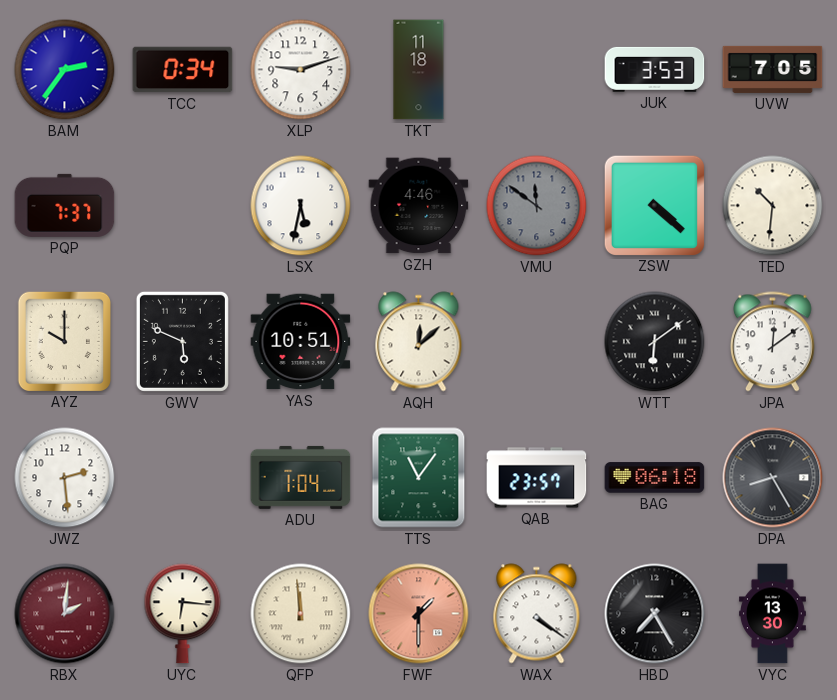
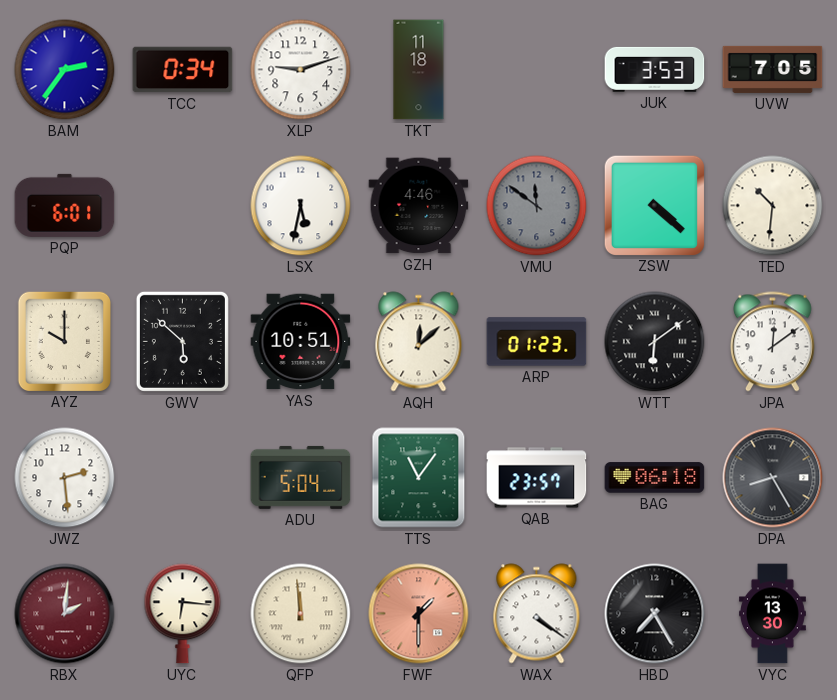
PQP: 7:37 -> 6:01 (65, 205)
GWV: 5:49 -> 5:52 (182, 341)
ARP: none -> 01:23 (537, 342)
ADU: 1:04 -> 5:04 (301, 477)
